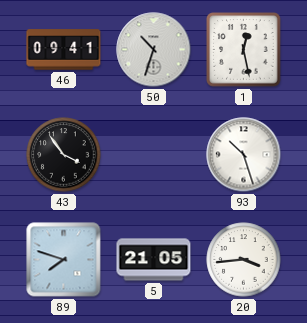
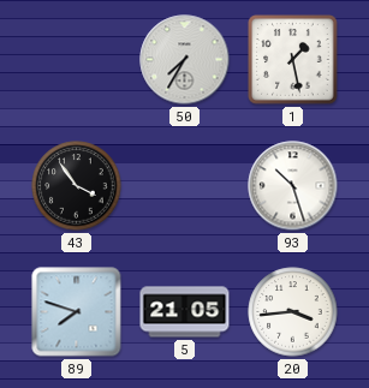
46: 09:41 -> none (64, 50)
50: 10:33 -> 7:35 (185, 60)
1: 12:28 -> 1:28 (293, 60)
